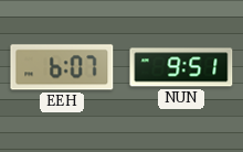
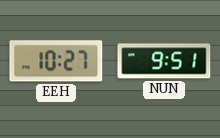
EEH: 6:07 -> 10:27 (56, 61)
